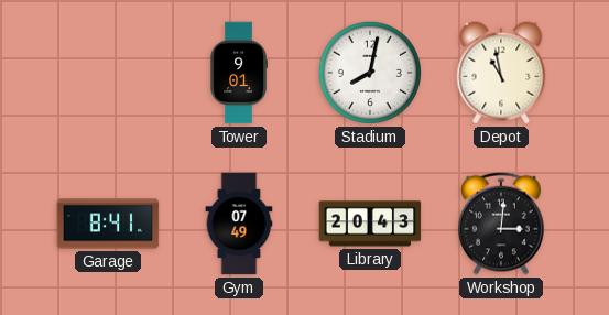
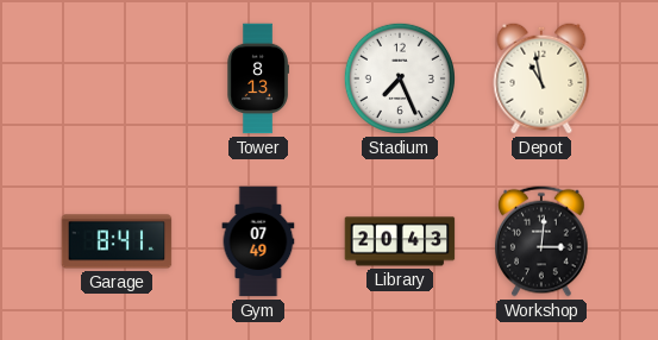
Tower: 9:01 -> 8:13 (258, 78)
Stadium: 8:02 -> 7:26 (400, 78)
